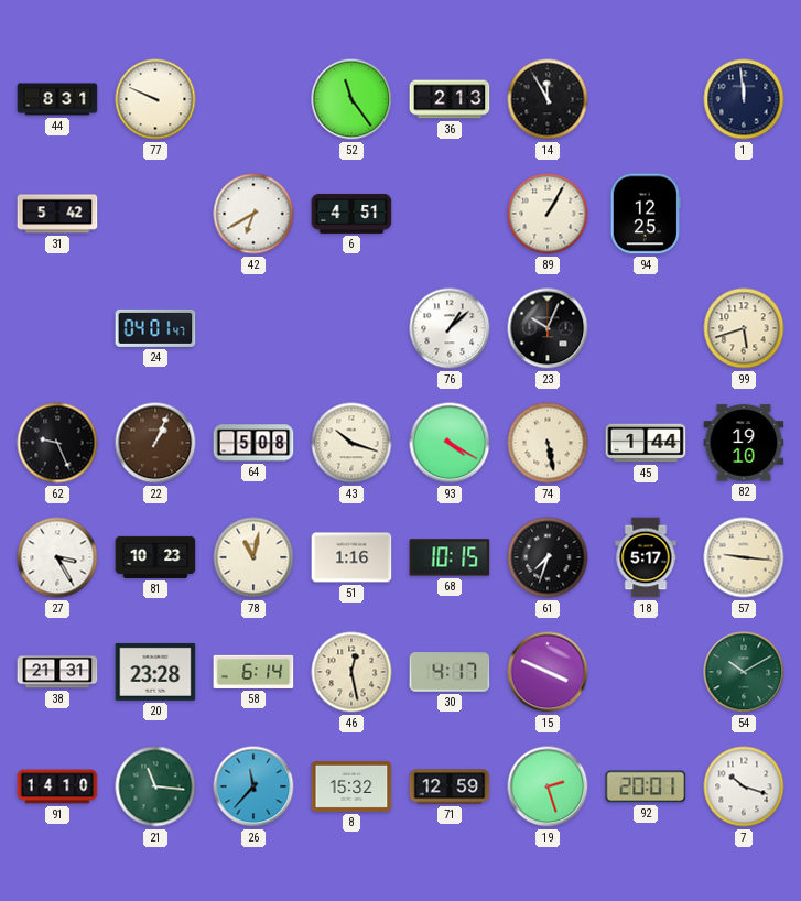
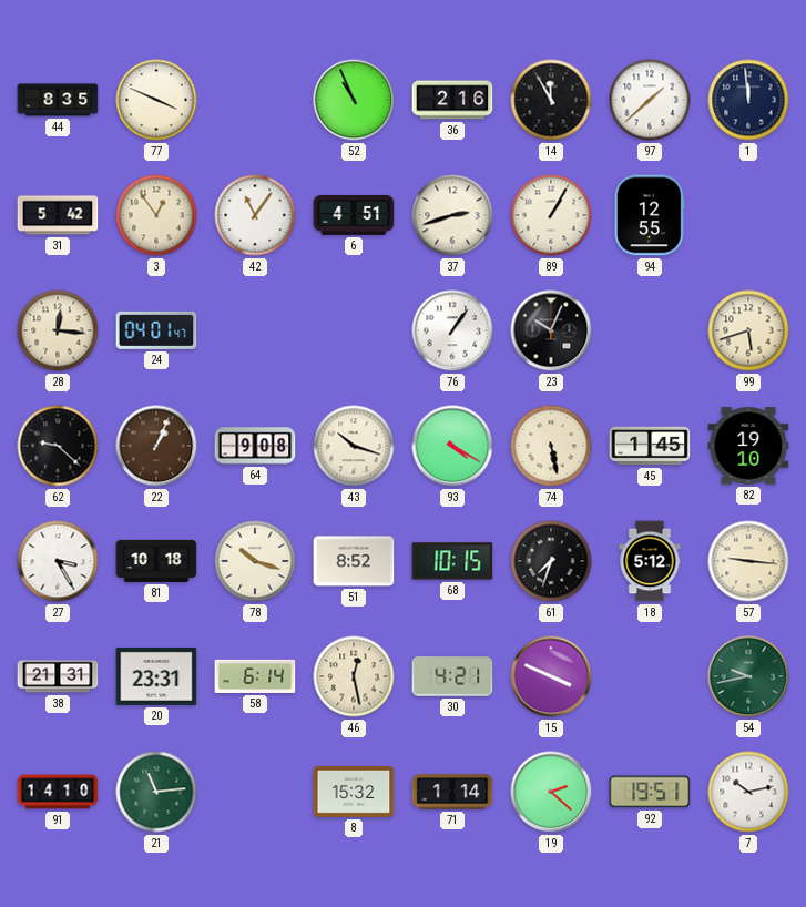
44: 8:31 -> 8:35 (58, 100)
77: 9:49 -> 3:49 (156, 100)
52: 11:24 -> 10:56 (354, 100)
36: 2:13 -> 2:16 (452, 100)
97: none -> 1:38 (650, 100)
3: none -> 12:54 (156, 215)
42: 6:40 -> 11:06 (255, 215)
37: none -> 2:42 (452, 215)
94: 12:25 -> 12:55 (650, 215)
28: none -> 12:16 (58, 330)
76: 1:08 -> 1:06 (452, 330)
62: 9:26 -> 9:22 (58, 446)
64: 5:08 -> 9:08 (255, 446)
45: 1:44 -> 1:45 (650, 446)
81: 10:23 -> 10:18 (156, 561)
78: 11:02 -> 10:18 (255, 561)
51: 1:16 -> 8:52 (354, 561)
18: 5:17 -> 5:12 (650, 561)
20: 23:28 -> 23:31 (156, 676)
30: 4:17 -> 4:21 (452, 676)
54: 10:10 -> 9:43 (748, 676)
21: 11:16 -> 11:14 (156, 792)
26: 11:37 -> none (253, 786)
71: 12:59 -> 1:14 (452, 792)
19: 2:27 -> 2:22 (551, 792)
92: 20:01 -> 19:51 (650, 792)
7: 10:18 -> 10:13 (748, 792)
